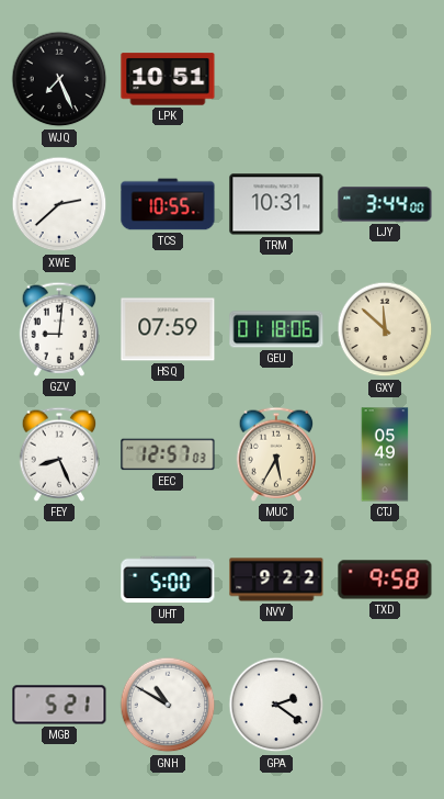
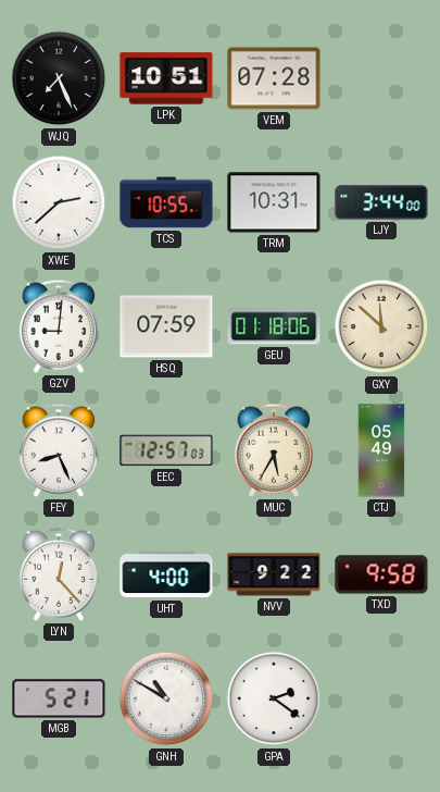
VEM: none -> 07:28 (274, 78)
LYN: none -> 12:23 (59, 574)
UHT: 5:00 -> 4:00 (166, 574)
